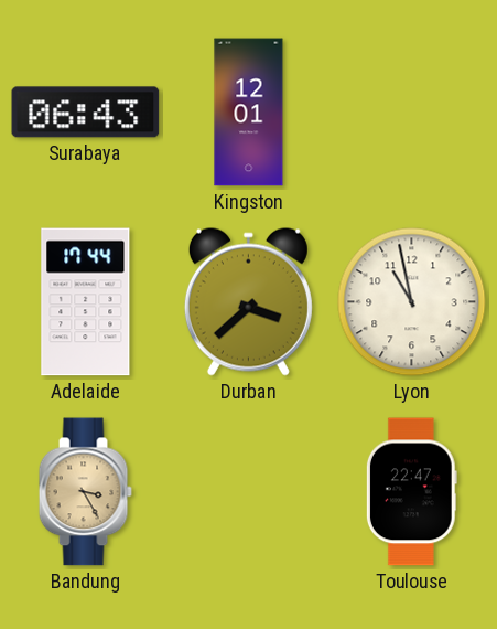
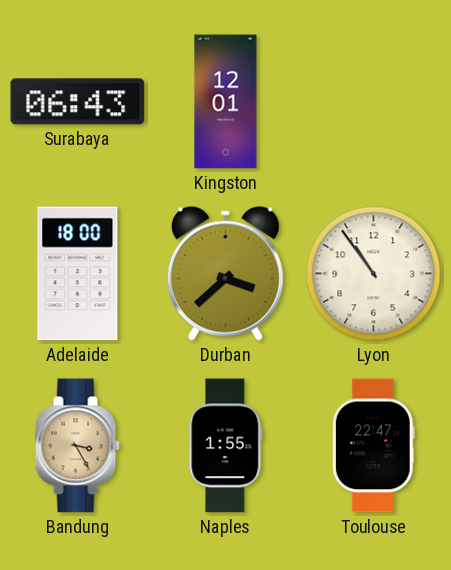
Adelaide: 17:44 -> 18:00 (78, 274)
Lyon: 10:58 -> 10:54 (374, 274)
Naples: none -> 1:55 (226, 446)
